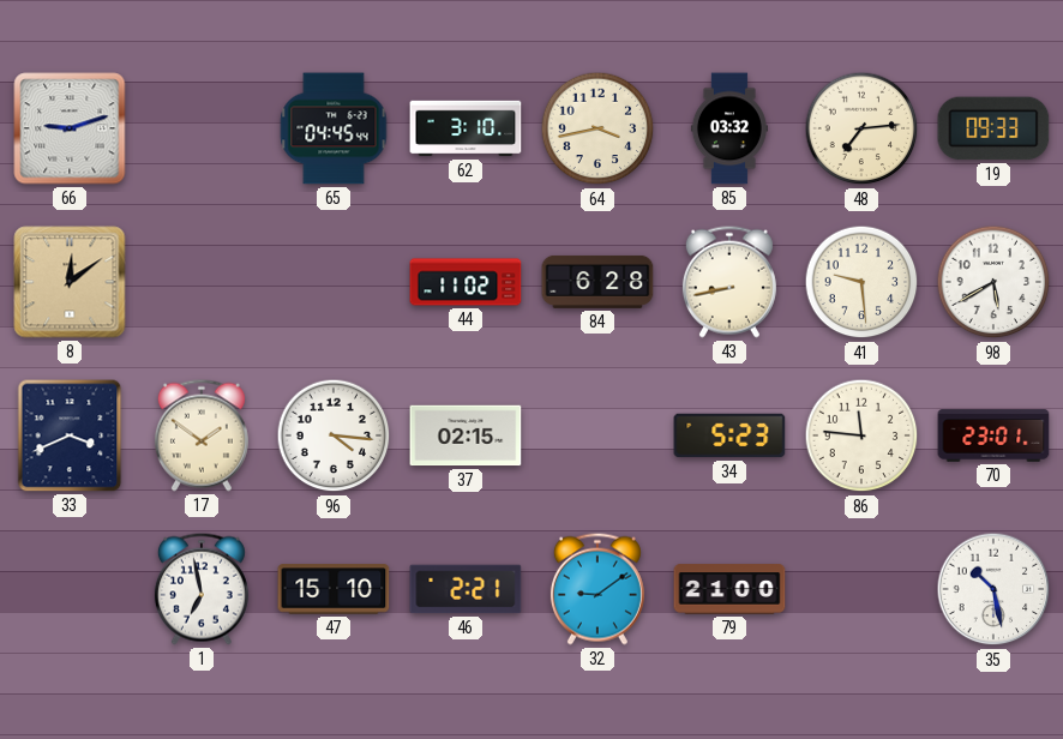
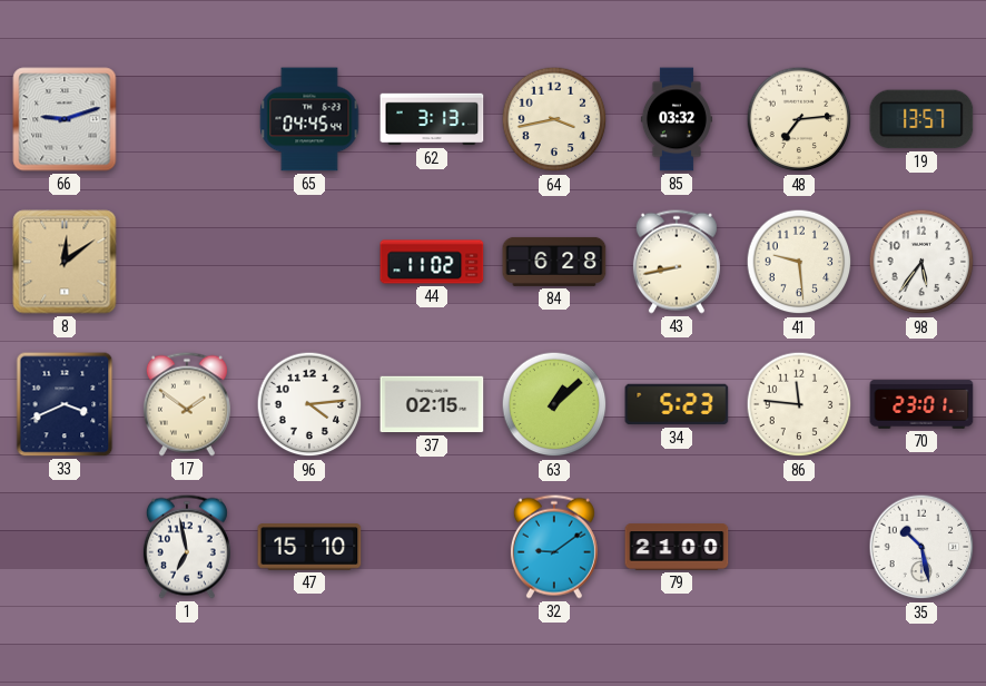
62: 3:10 -> 3:13 (432, 119)
19: 09:33 -> 13:57 (921, 119)
98: 5:40 -> 5:36 (921, 262)
96: 4:16 -> 4:14 (309, 404)
63: none -> 1:08 (554, 404)
46: 2:21 -> none (466, 589)
